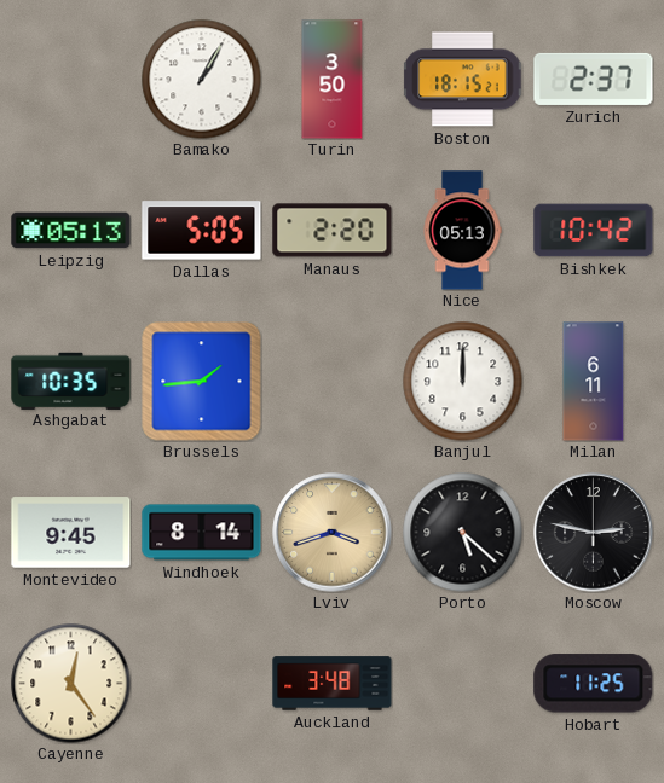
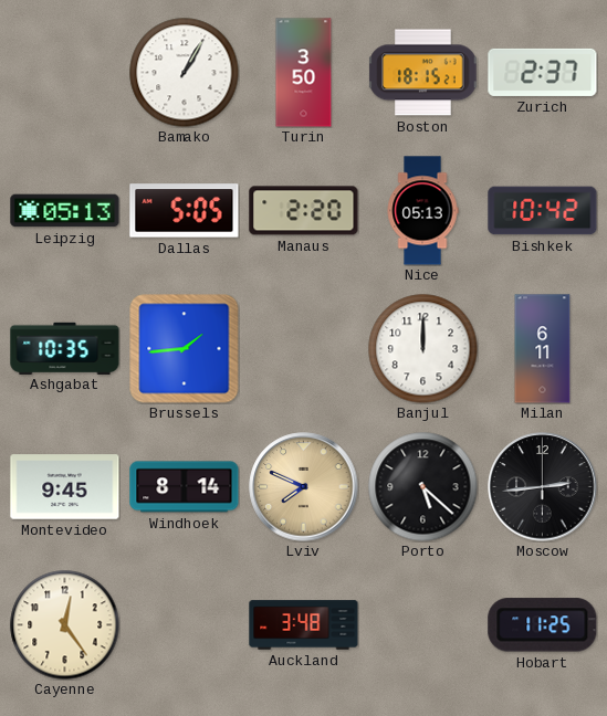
Lviv: 3:42 -> 7:49 (304, 487)
Moscow: 2:47 -> 2:44 (543, 487)
